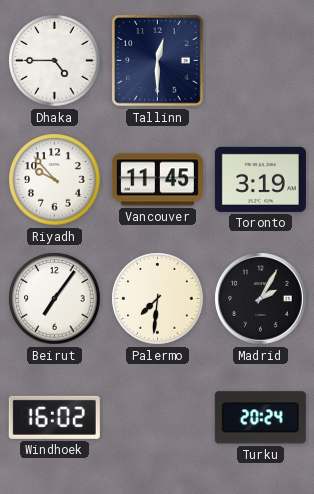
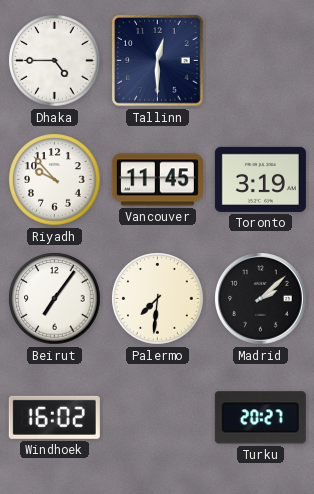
Madrid: 2:05 -> 2:08 (261, 299)
Turku: 20:24 -> 20:27 (260, 418)
